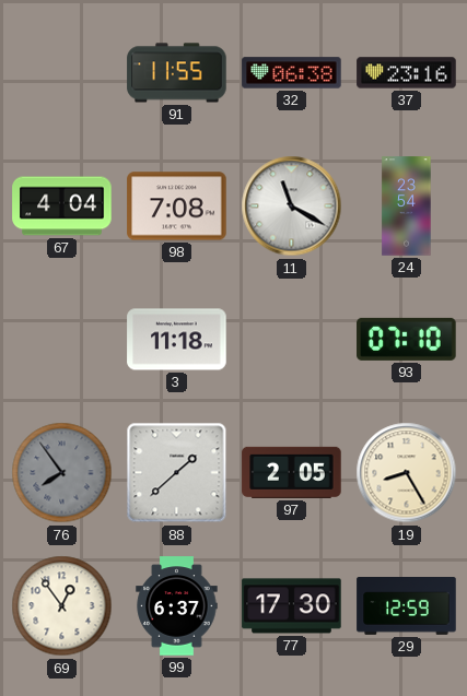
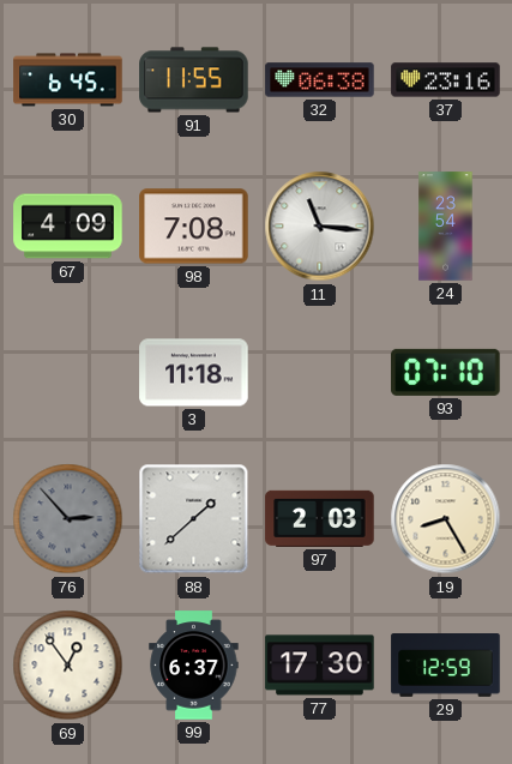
30: none -> 6:45 (68, 80)
67: 4:04 -> 4:09 (68, 227)
11: 11:20 -> 11:16 (320, 227)
76: 7:54 -> 2:53 (68, 519)
97: 2:05 -> 2:03 (320, 518)
